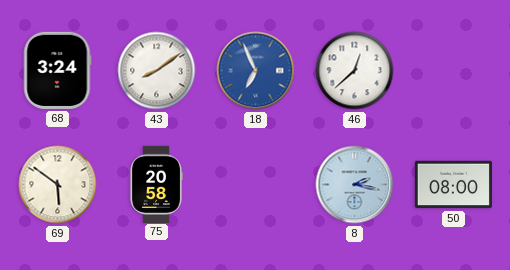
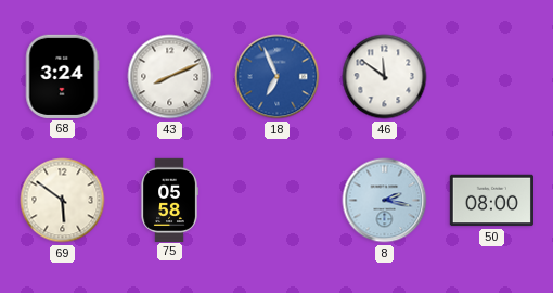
43: 8:09 -> 8:11 (170, 77)
46: 12:38 -> 11:51 (385, 77)
75: 20:58 -> 05:58 (169, 200)
